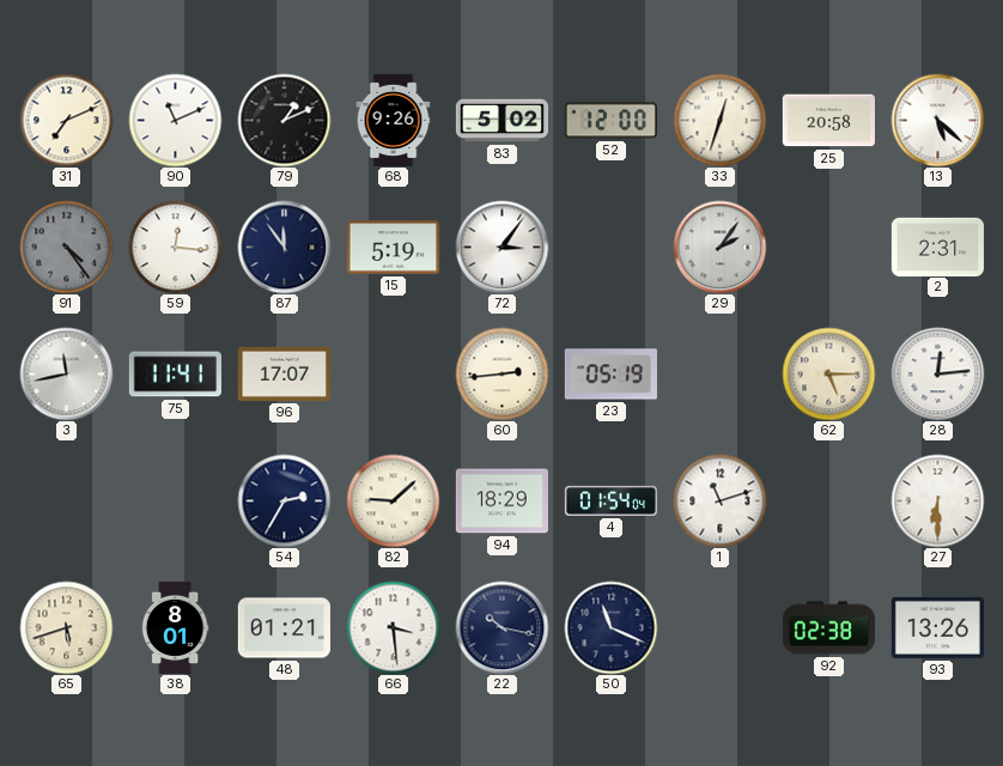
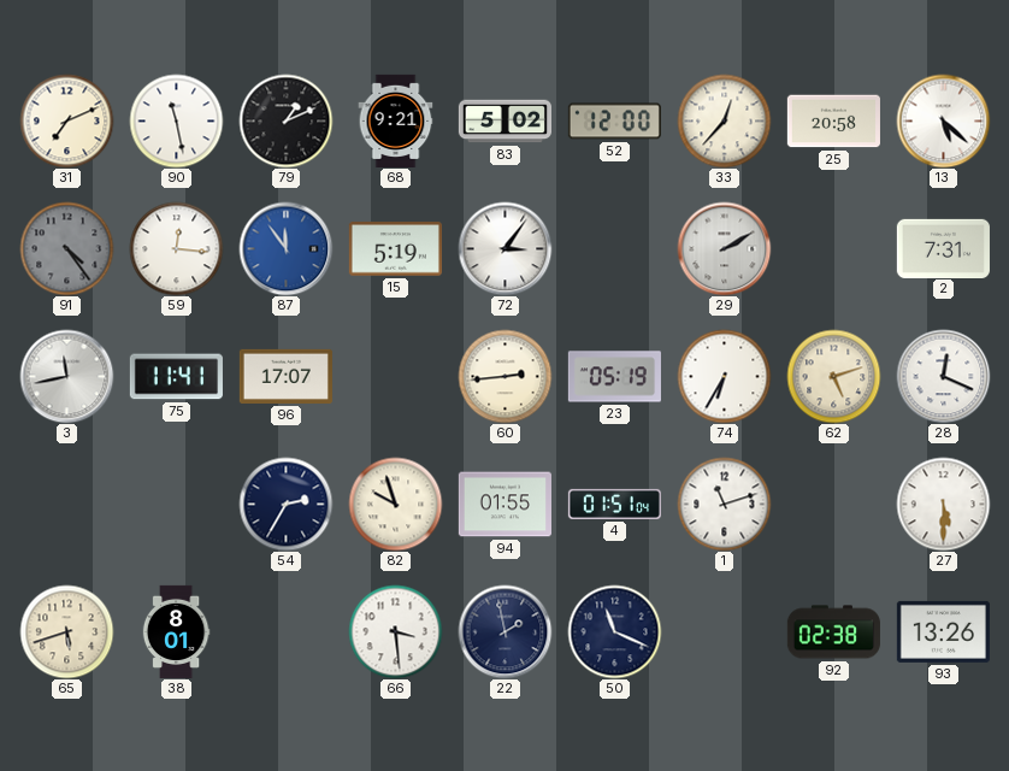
90: 11:11 -> 11:28 (176, 120)
68: 9:26 -> 9:21 (396, 120)
33: 12:33 -> 12:37 (724, 120)
87 dial: navy -> blue (285, 248)
29: 2:06 -> 2:10 (724, 248)
2: 2:31 -> 7:31 (943, 248)
74: none -> 6:35 (724, 376)
62: 5:15 -> 5:12 (833, 376)
28: 12:14 -> 12:19 (943, 376)
82: 9:08 -> 9:57 (395, 504)
94: 18:29 -> 01:55 (505, 505)
4: 01:54 -> 01:51 (614, 504)
27: 6:30 -> 5:30 (943, 504)
48: 01:21 -> none (284, 628)
22: 10:17 -> 1:58 (505, 631)
